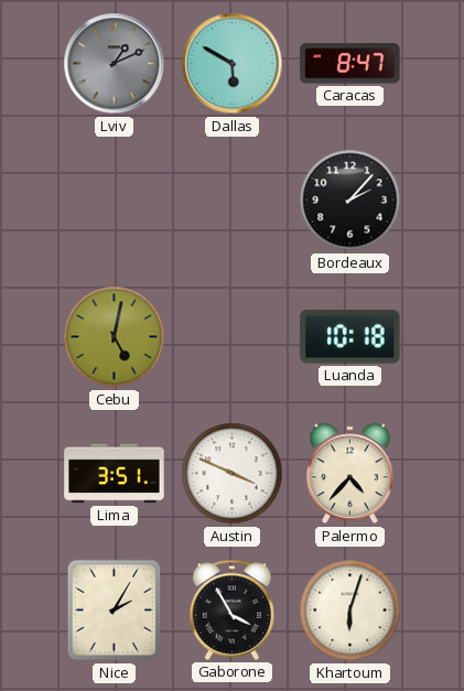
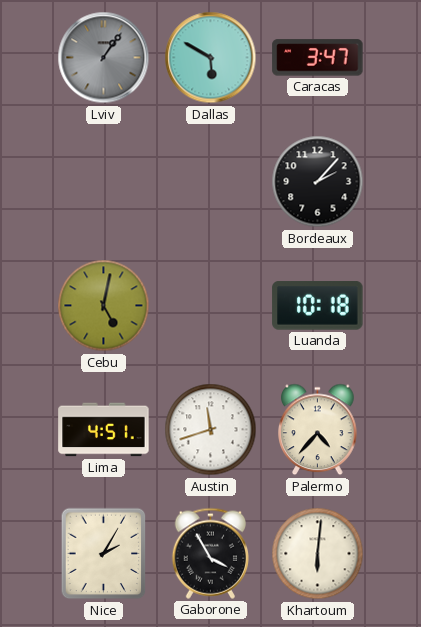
Lviv: 1:11 -> 1:06 (104, 58)
Caracas: 8:47 -> 3:47 (318, 58)
Lima: 3:51 -> 4:51 (104, 430)
Austin: 3:49 -> 11:42 (211, 430)
Khartoum: 6:03 -> 6:01 (318, 554)
